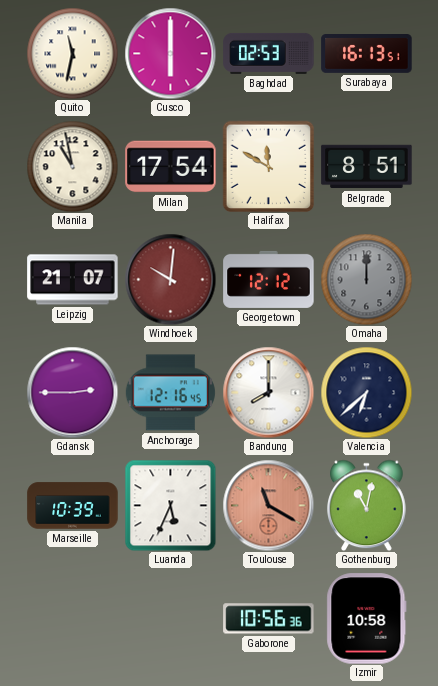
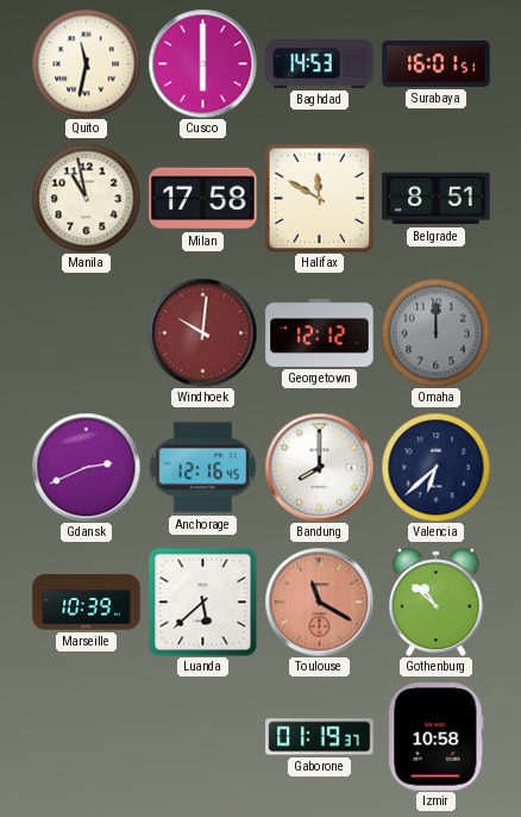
Baghdad: 02:53 -> 14:53 (320, 63)
Surabaya: 16:13 -> 16:01 (437, 64)
Milan: 17:54 -> 17:58 (203, 199)
Leipzig: 21:07 -> none (73, 280)
Gdansk: 2:45 -> 2:41 (86, 467)
Luanda: 5:34 -> 5:38 (202, 601)
Gothenburg: 11:02 -> 10:52 (437, 601)
Gaborone: 10:56 -> 01:19 (320, 737)
